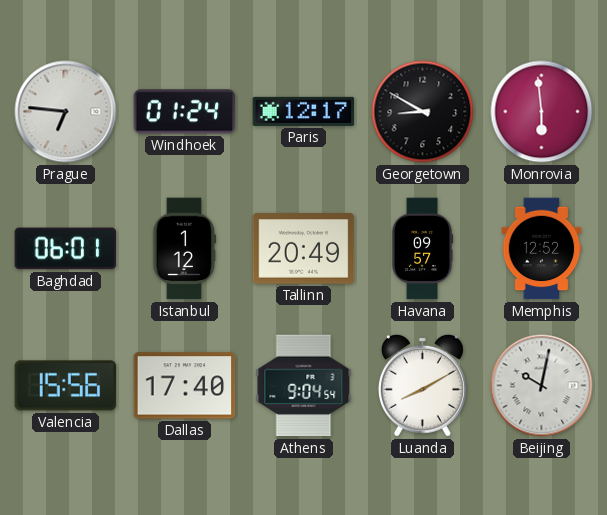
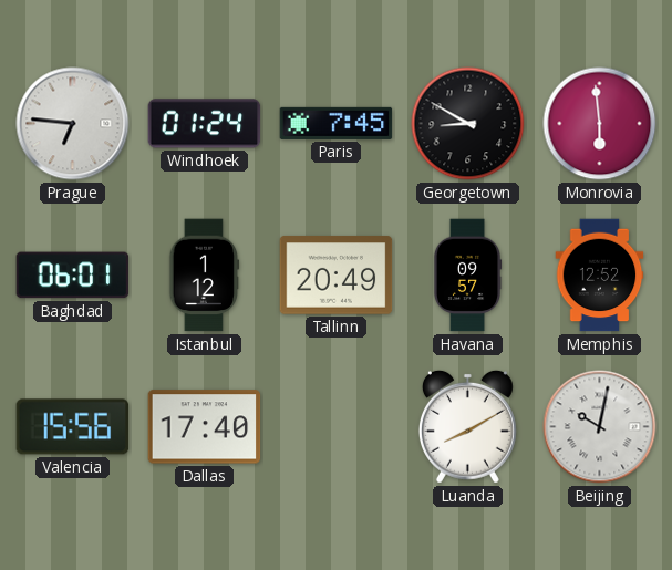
Paris: 12:17 -> 7:45 (337, 123)
Athens: 9:04 -> none (304, 386)
